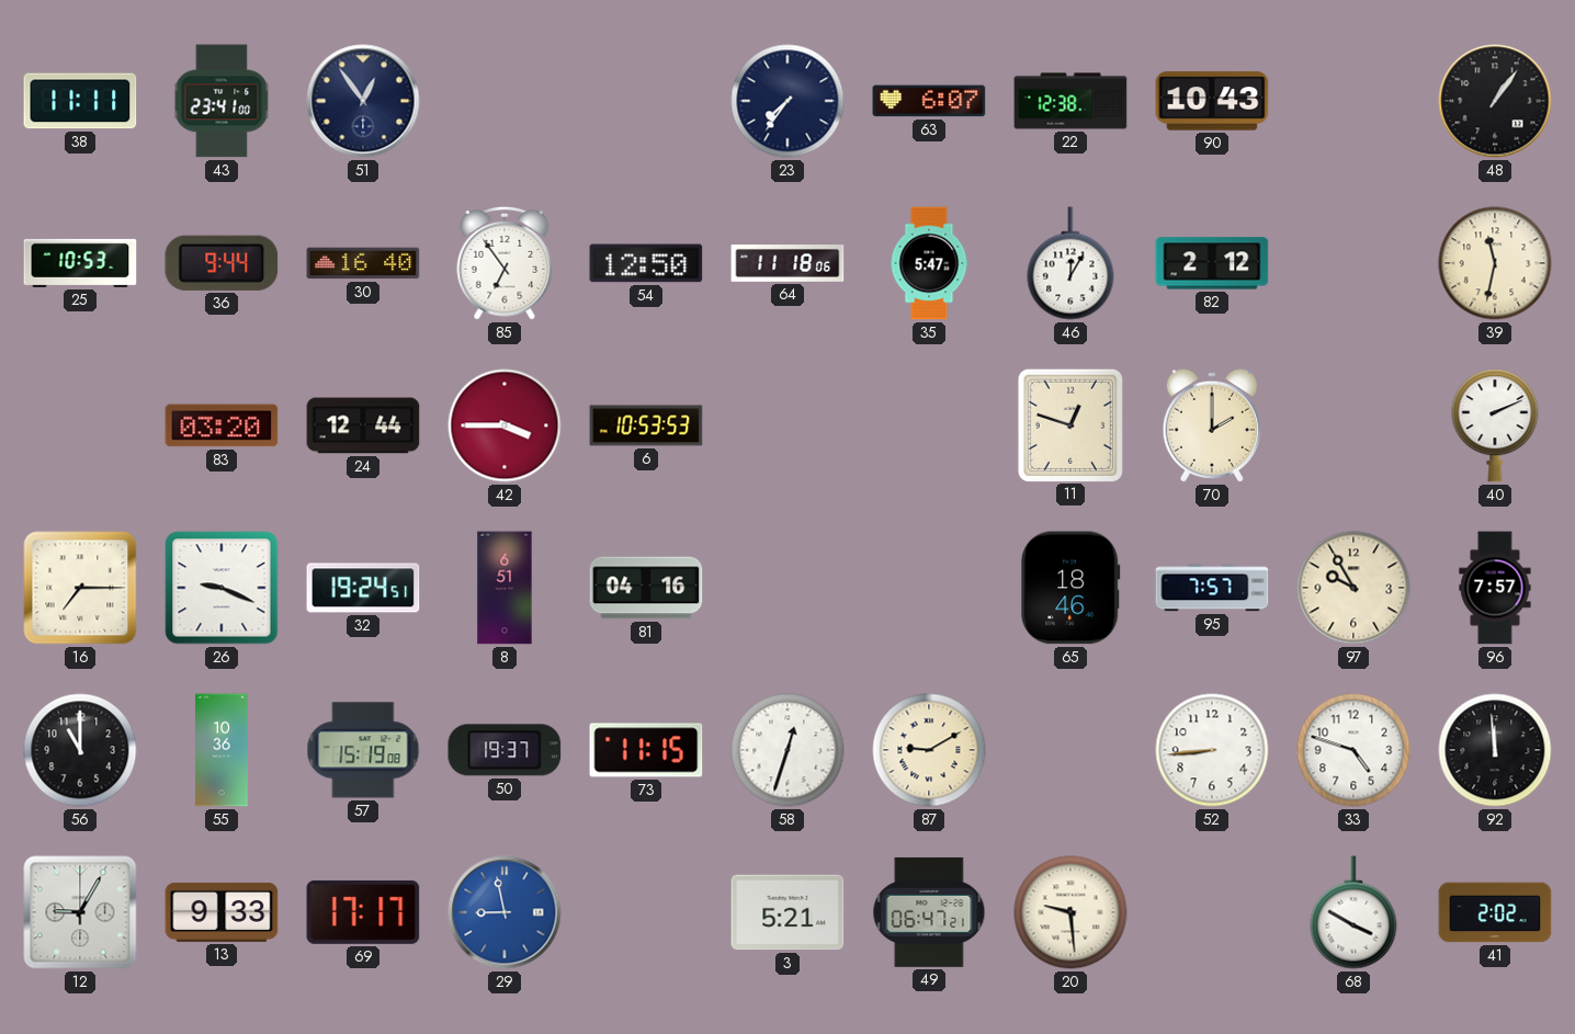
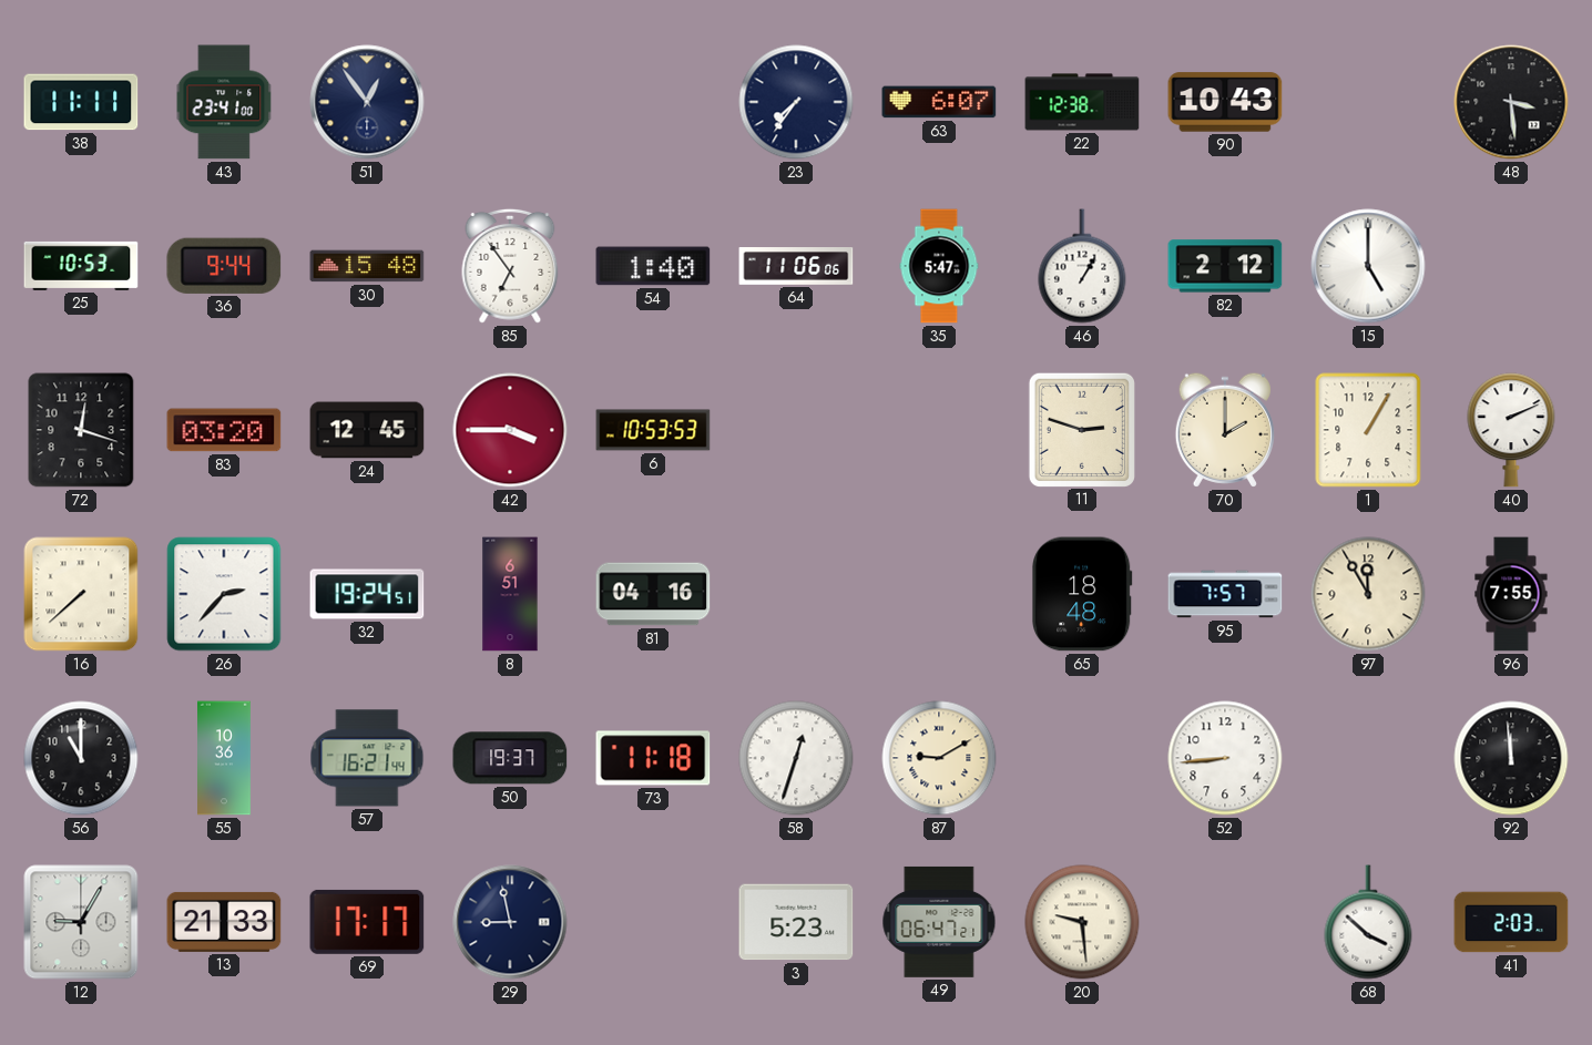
48: 1:06 -> 3:29 (1511, 102)
30: 16:40 -> 15:48 (367, 266)
54: 12:50 -> 1:40 (653, 266)
64: 11:18 -> 11:06 (796, 267)
46: 12:05 -> 1:05 (1082, 266)
15: none -> 5:00 (1368, 266)
39: 11:32 -> none (1495, 263)
72: none -> 12:18 (81, 430)
24: 12:44 -> 12:45 (367, 430)
11: 12:48 -> 2:48 (1082, 429)
1: none -> 1:05 (1368, 430)
16: 7:15 -> 7:38 (81, 594)
26: 9:19 -> 2:37 (224, 594)
65: 18:46 -> 18:48 (1082, 594)
97: 9:55 -> 11:55 (1368, 594)
96: 7:57 -> 7:55 (1511, 594)
57: 15:19 -> 16:21 (367, 758)
73: 11:15 -> 11:18 (653, 758)
33: 4:48 -> none (1353, 750)
13: 9:33 -> 21:33 (224, 922)
29 dial: blue -> navy (510, 922)
3: 5:21 -> 5:23 (796, 922)
68: 3:50 -> 3:52 (1368, 922)
41: 2:02 -> 2:03 (1511, 922)
